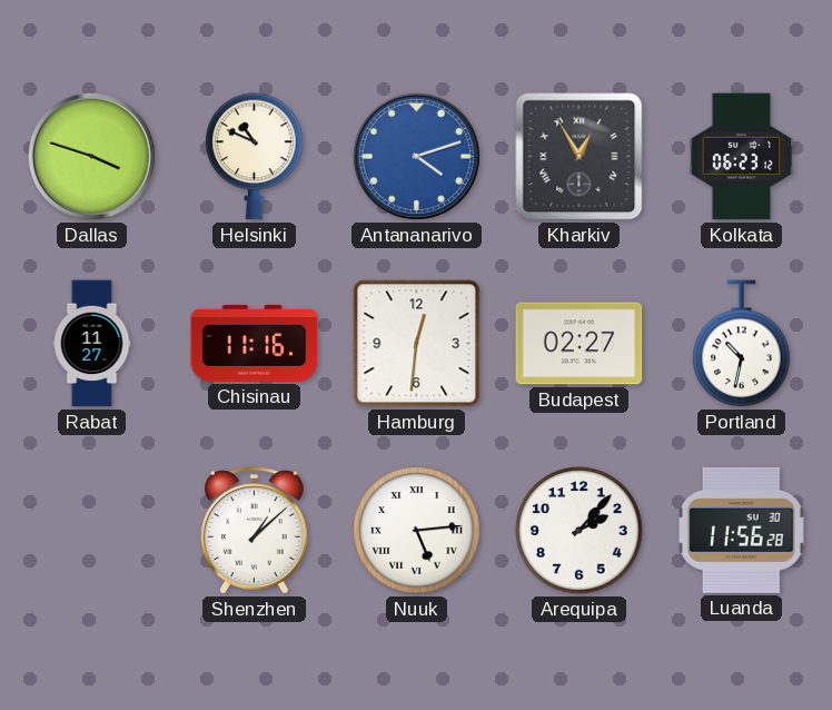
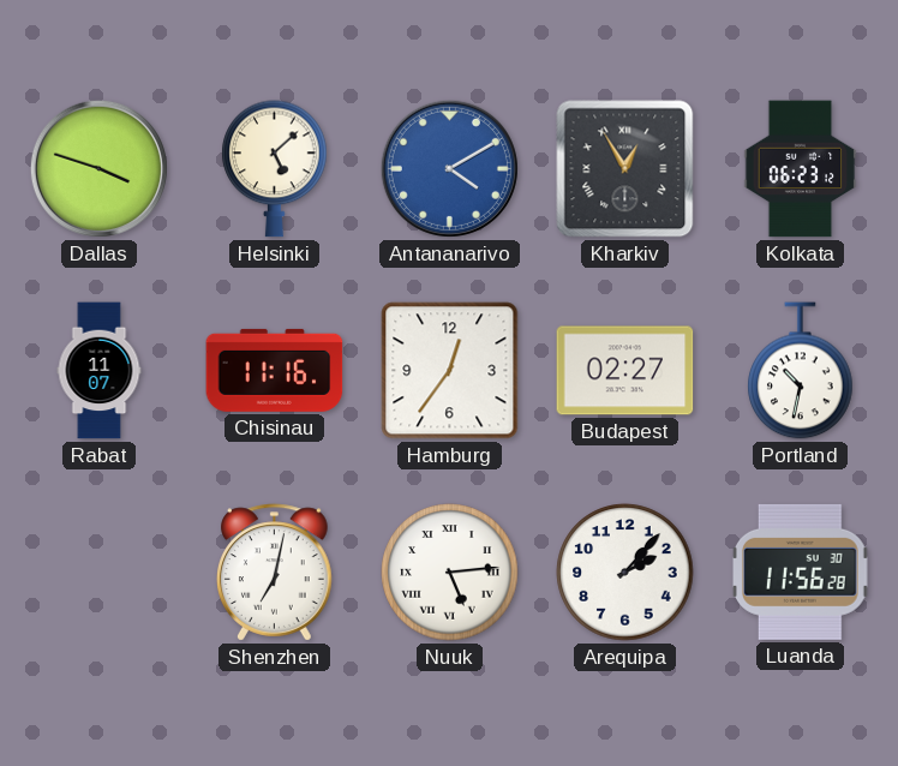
Helsinki: 10:49 -> 5:08 (275, 169)
Antananarivo: 4:12 -> 4:10 (449, 168)
Rabat: 11:27 -> 11:07 (100, 371)
Hamburg: 12:31 -> 12:36 (450, 371)
Shenzhen: 1:08 -> 7:02 (275, 573)
